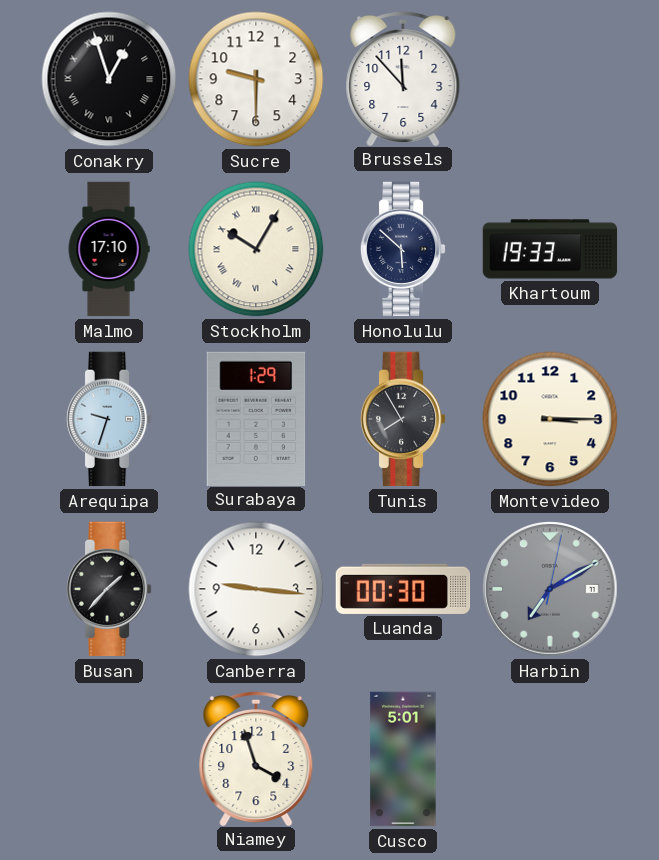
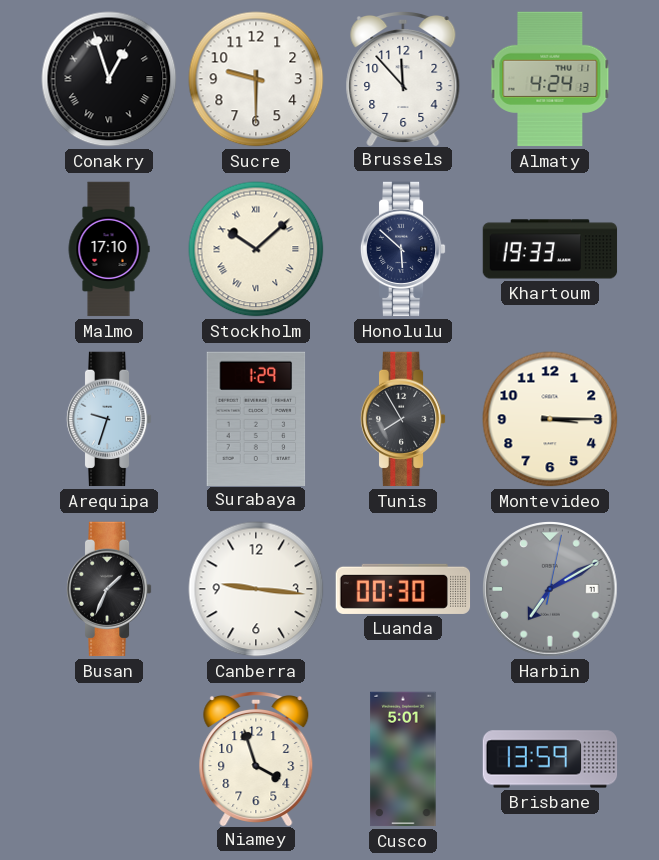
Almaty: none -> 4:24 (550, 79)
Stockholm: 10:05 -> 10:08 (256, 249)
Busan: 1:37 -> 1:34 (109, 589)
Brisbane: none -> 13:59 (550, 759)
